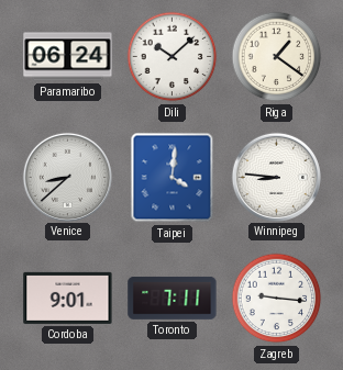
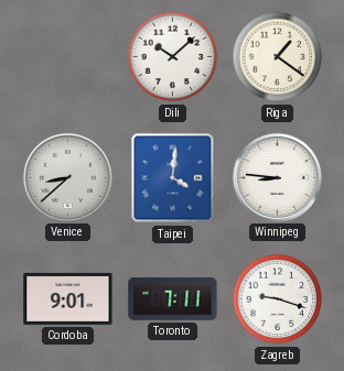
Paramaribo: 06:24 -> none (68, 57)
Zagreb: 9:16 -> 9:18 (278, 299)
